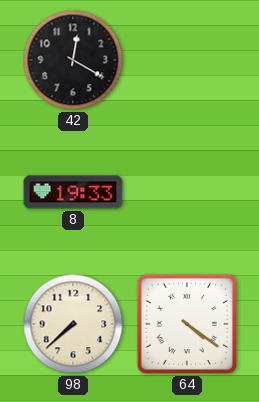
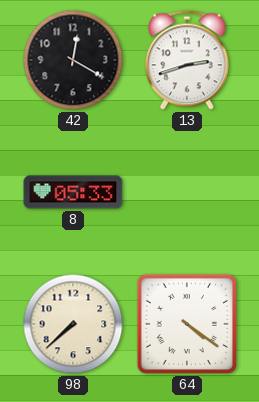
13: none -> 2:42 (187, 60)
8: 19:33 -> 05:33 (73, 192)
